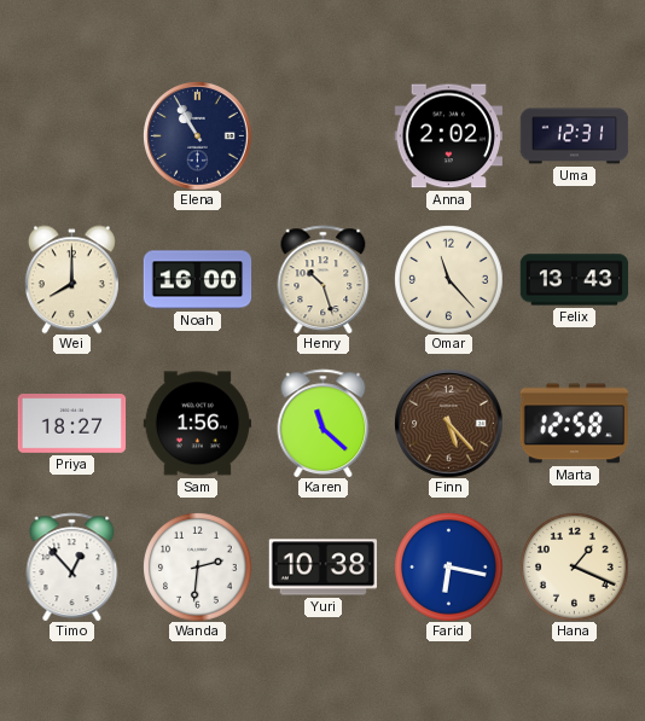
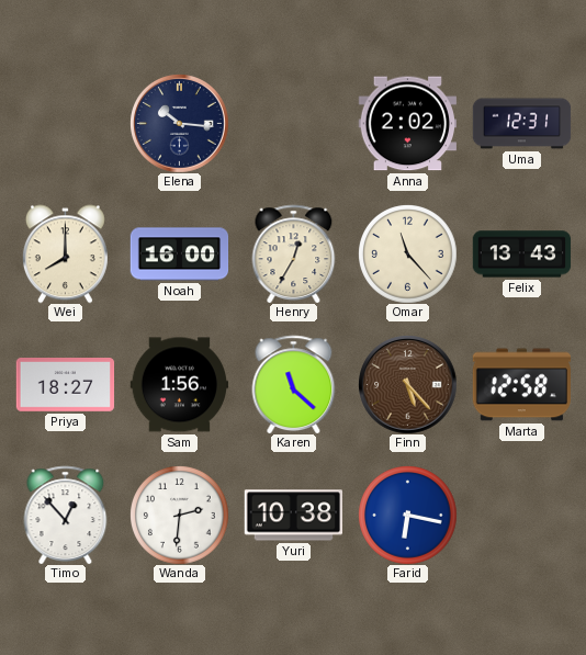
Elena: 10:55 -> 10:16 (180, 124)
Henry: 10:27 -> 12:35 (294, 253)
Hana: 1:19 -> none (575, 568)
